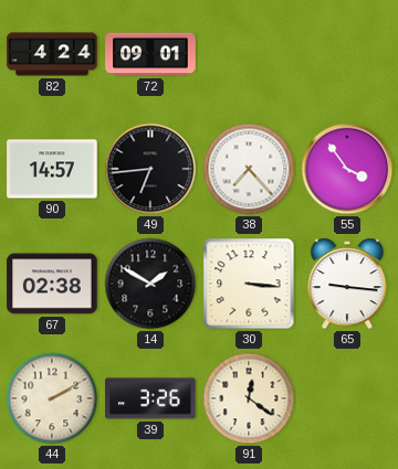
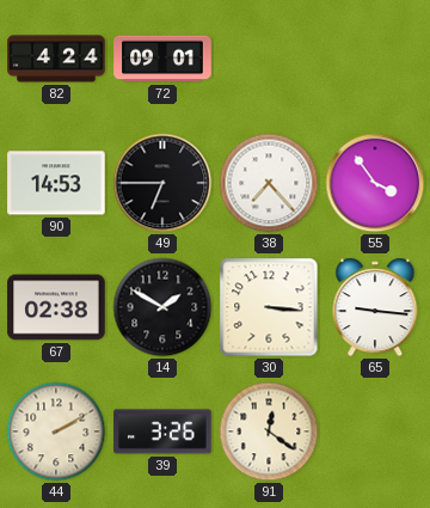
90: 14:57 -> 14:53 (56, 183)
49: 6:44 -> 6:45 (162, 183)
